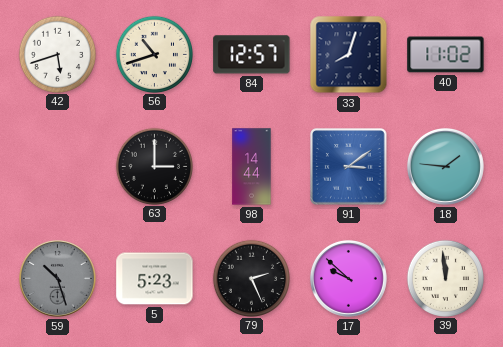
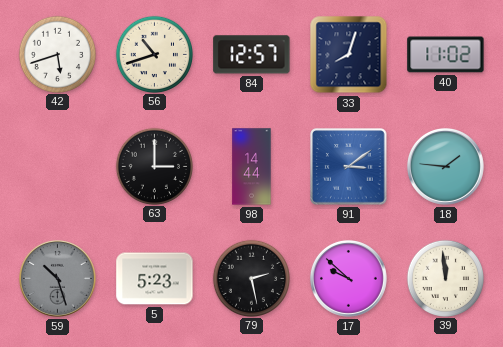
79: 2:26 -> 2:28 (251, 278)
